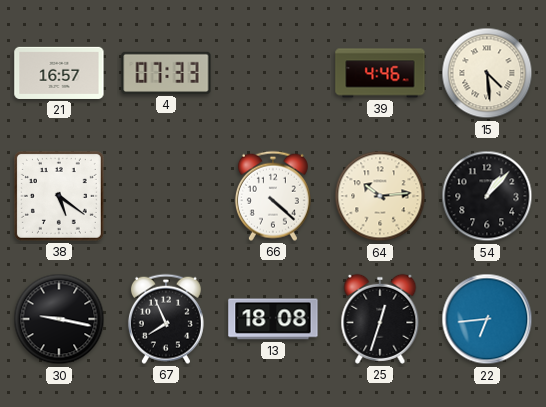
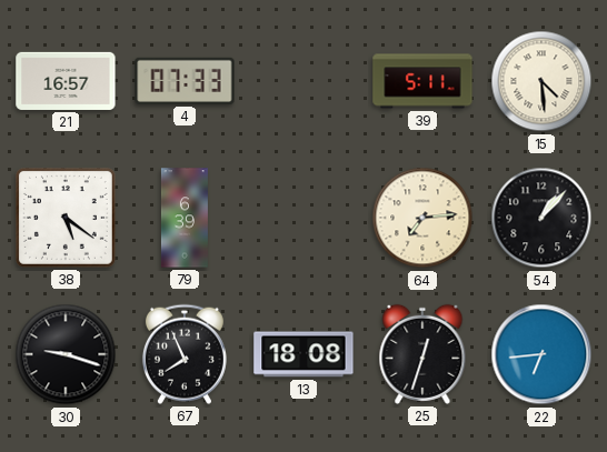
39: 4:46 -> 5:11 (422, 81)
79: none -> 6:39 (185, 218)
66: 4:22 -> none (273, 196)
64: 10:14 -> 7:14 (422, 218)
30: 9:17 -> 9:18 (66, 354)
